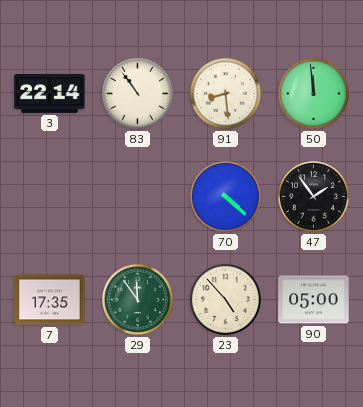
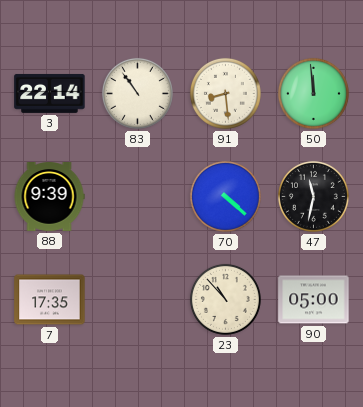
88: none -> 9:39 (49, 197)
47: 1:54 -> 11:32 (313, 196)
29: 11:54 -> none (137, 299)
23: 4:53 -> 10:53 (225, 299)
